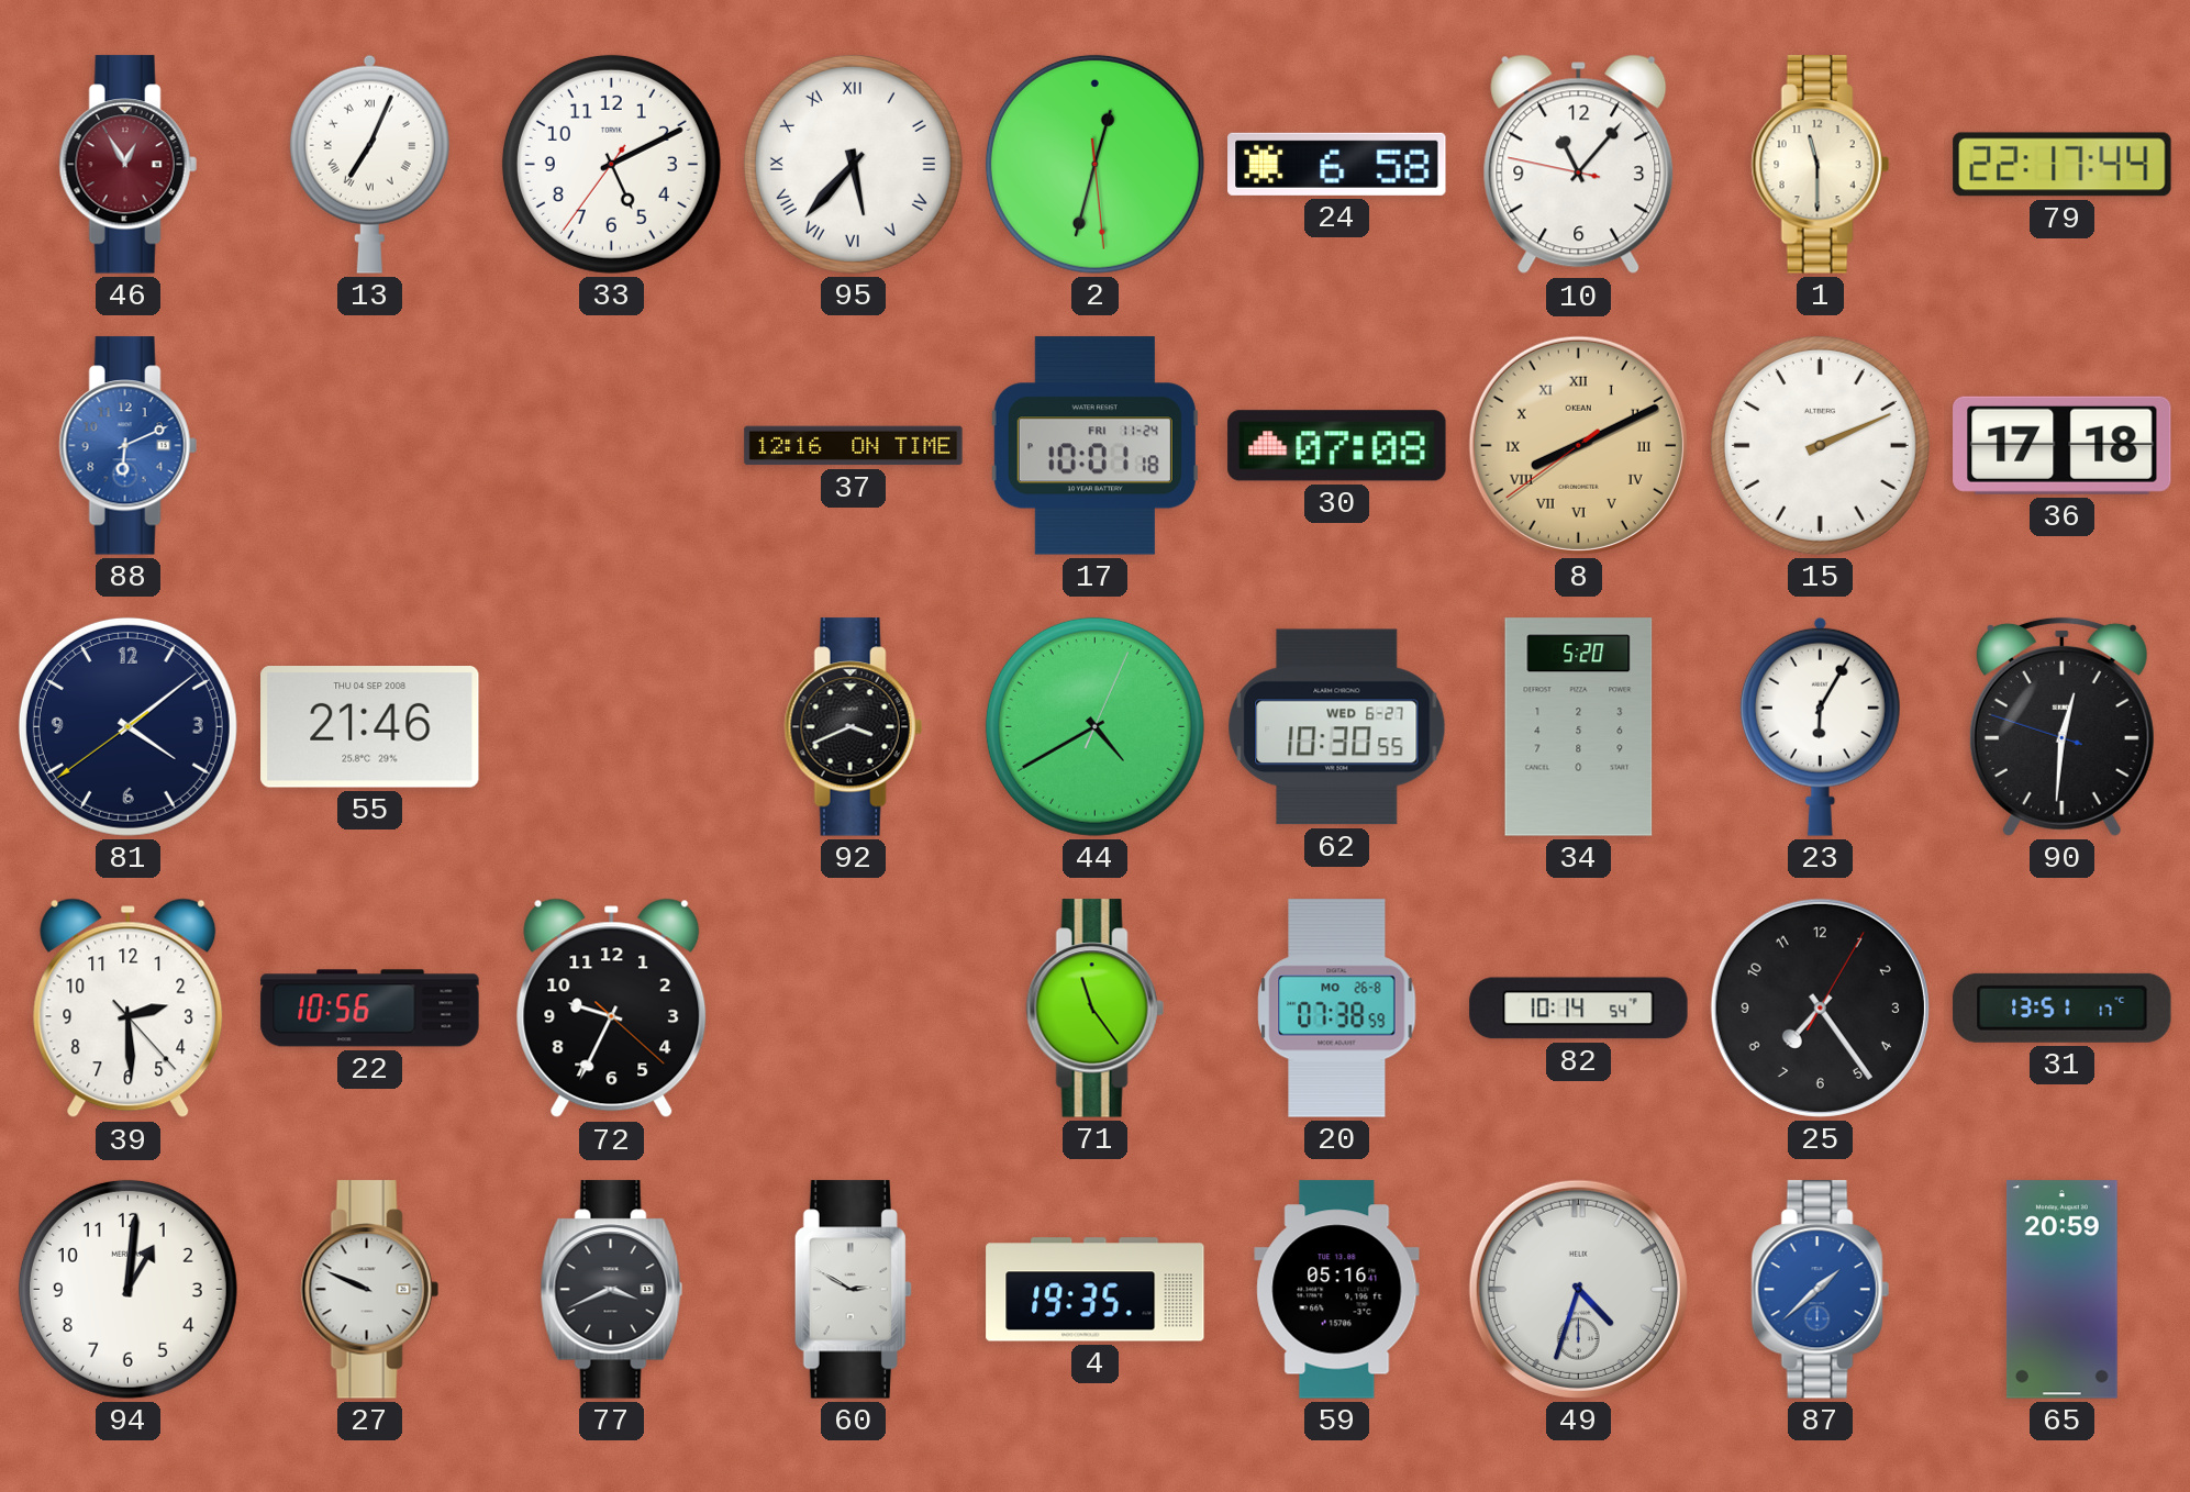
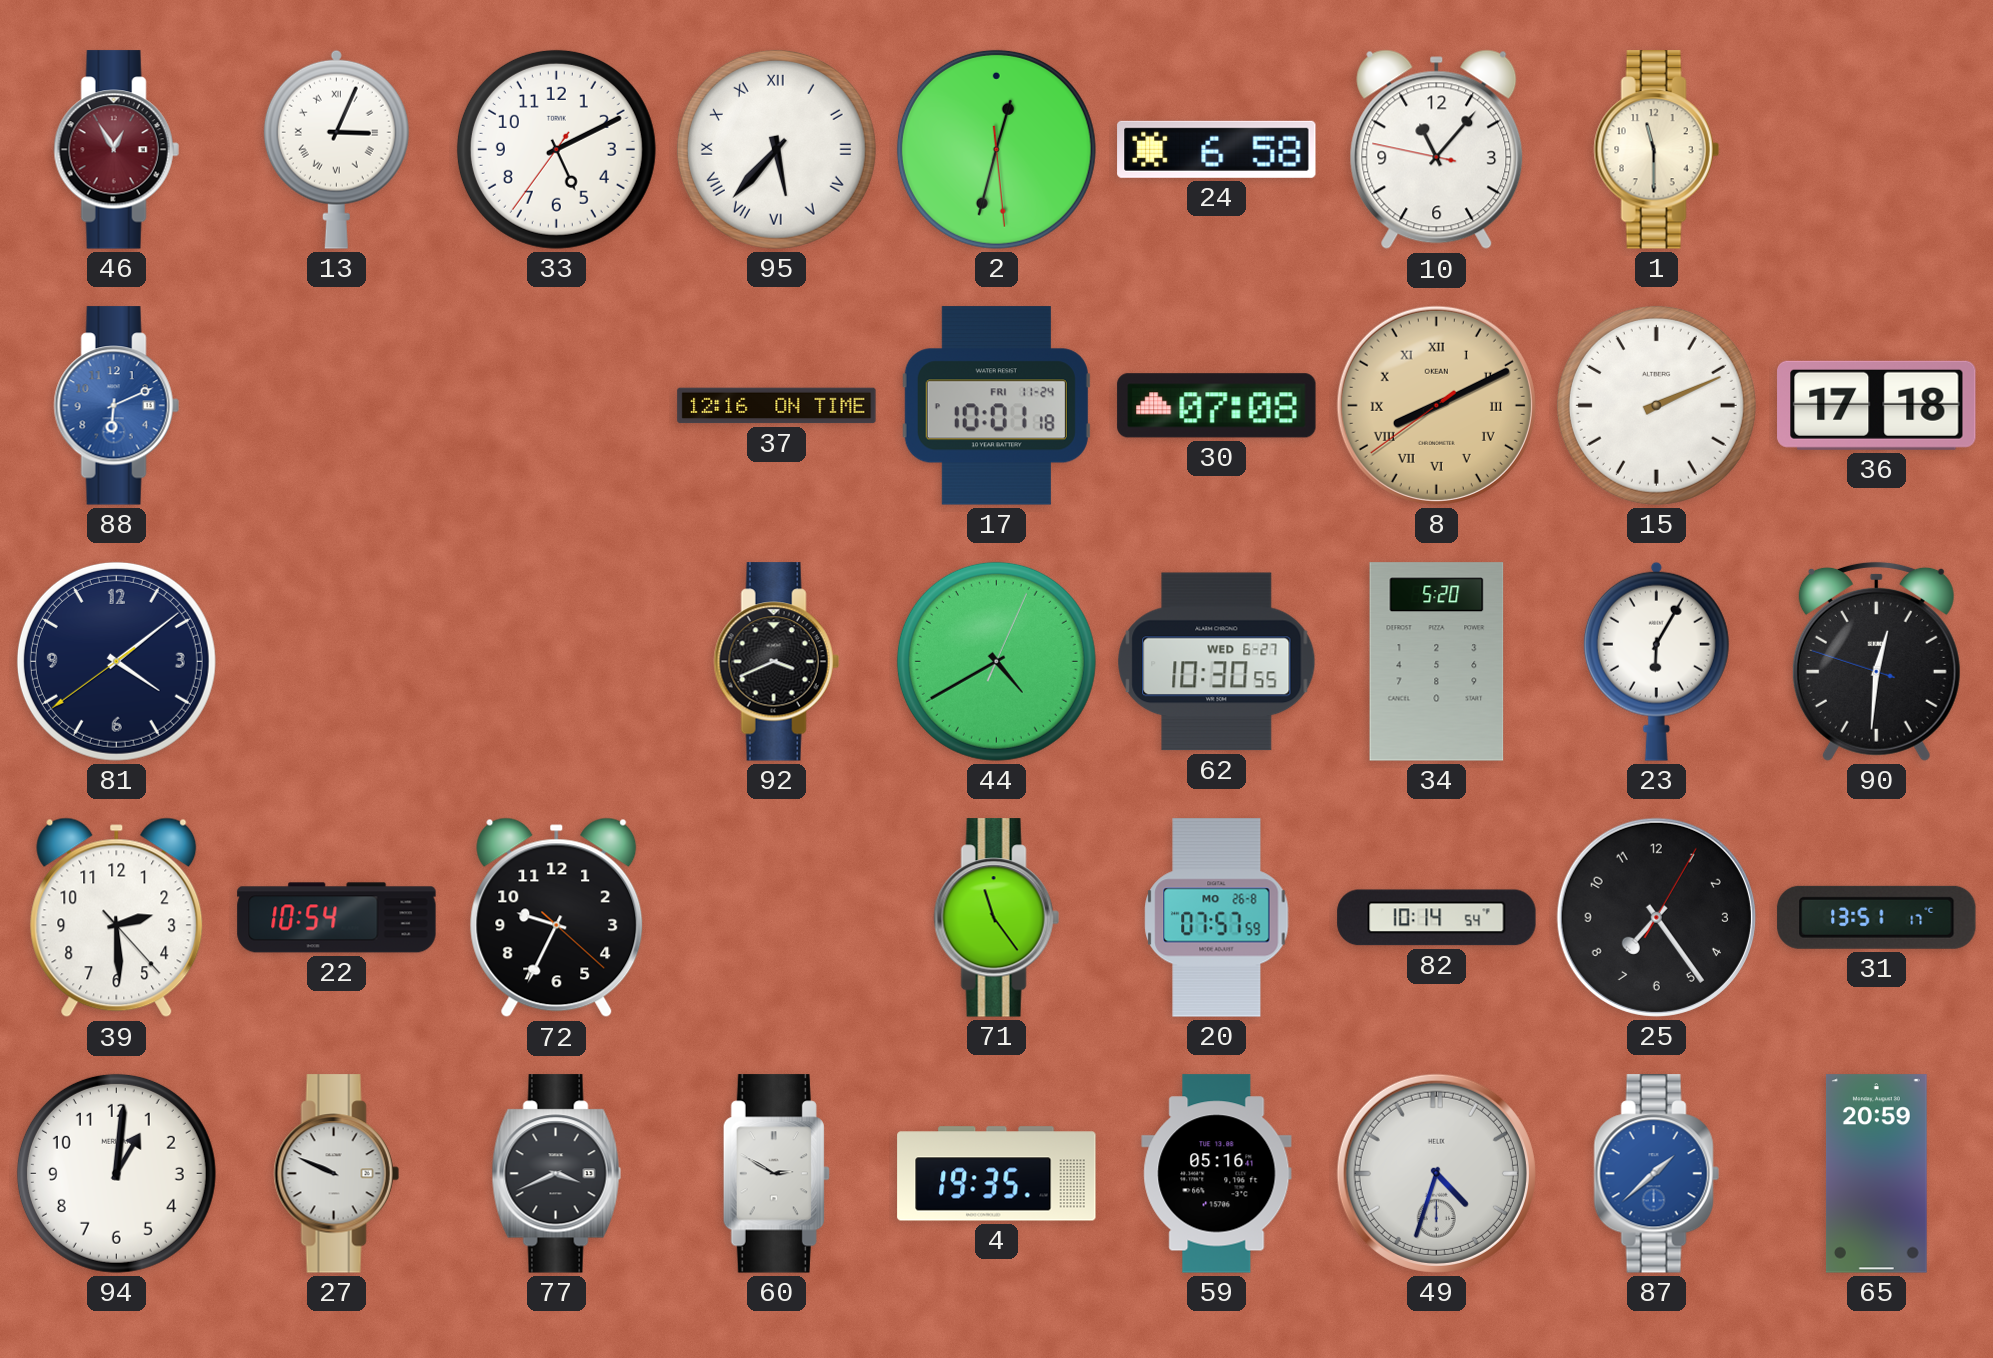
13: 7:04 -> 3:04 (336, 149)
79: 22:17 -> none (2063, 165)
55: 21:46 -> none (370, 727)
22: 10:56 -> 10:54 (337, 918)
20: 07:38 -> 07:57 (1217, 918)
